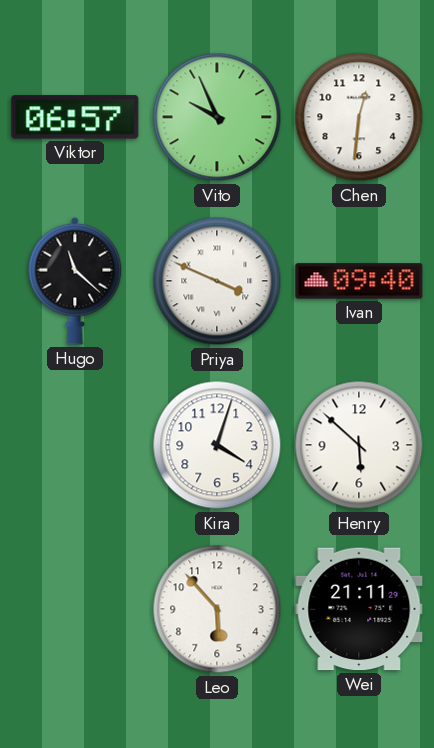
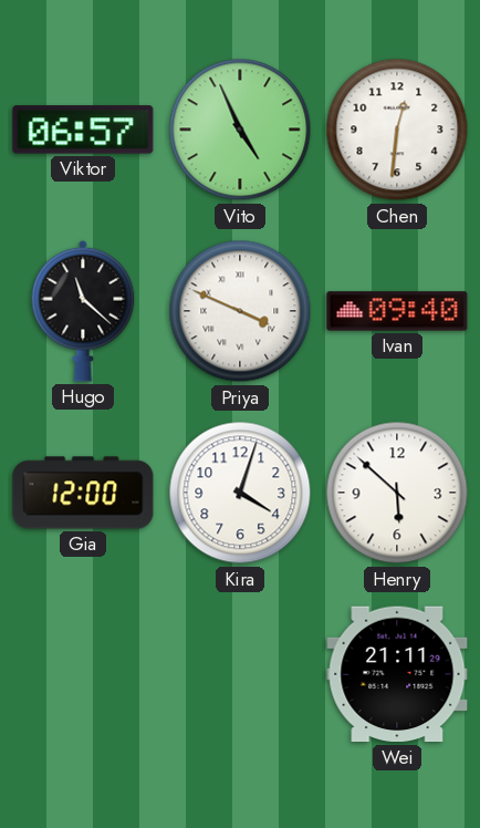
Vito: 9:56 -> 4:56 (240, 130)
Gia: none -> 12:00 (83, 493)
Leo: 5:53 -> none (217, 609)
